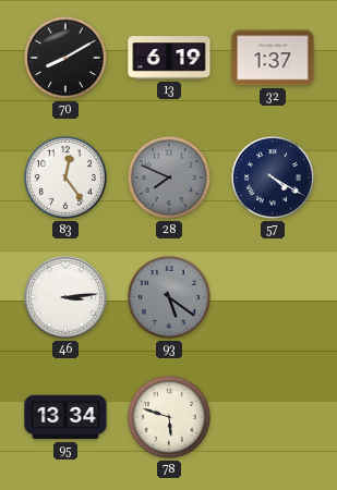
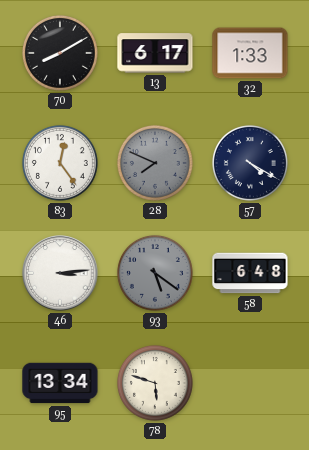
13: 6:19 -> 6:17 (155, 53)
32: 1:37 -> 1:33 (250, 53)
58: none -> 6:48 (250, 273)
